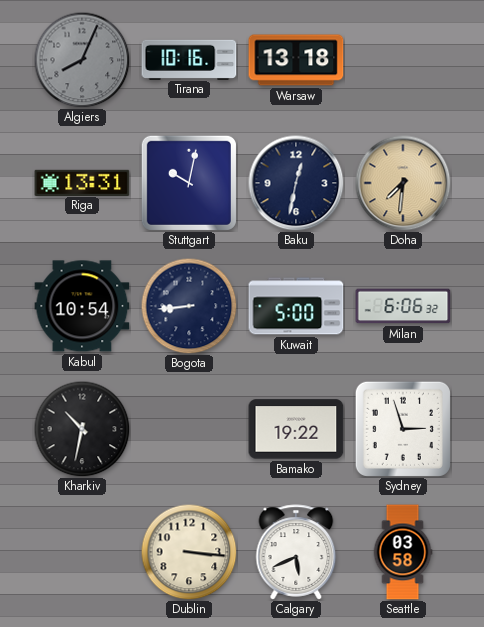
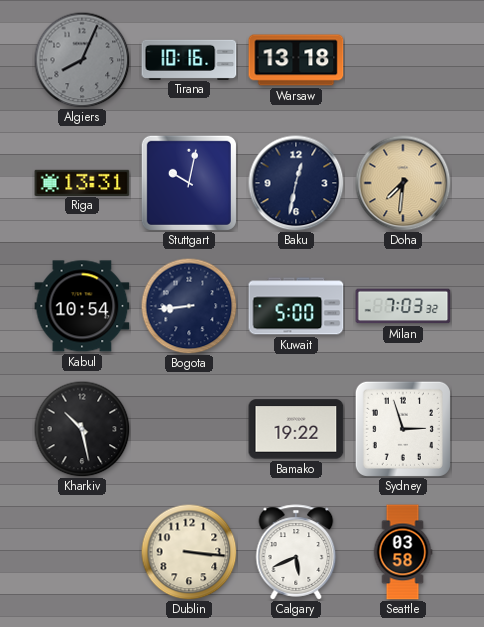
Milan: 6:06 -> 7:03 (403, 306)
Kharkiv: 10:32 -> 10:28 (82, 429)
